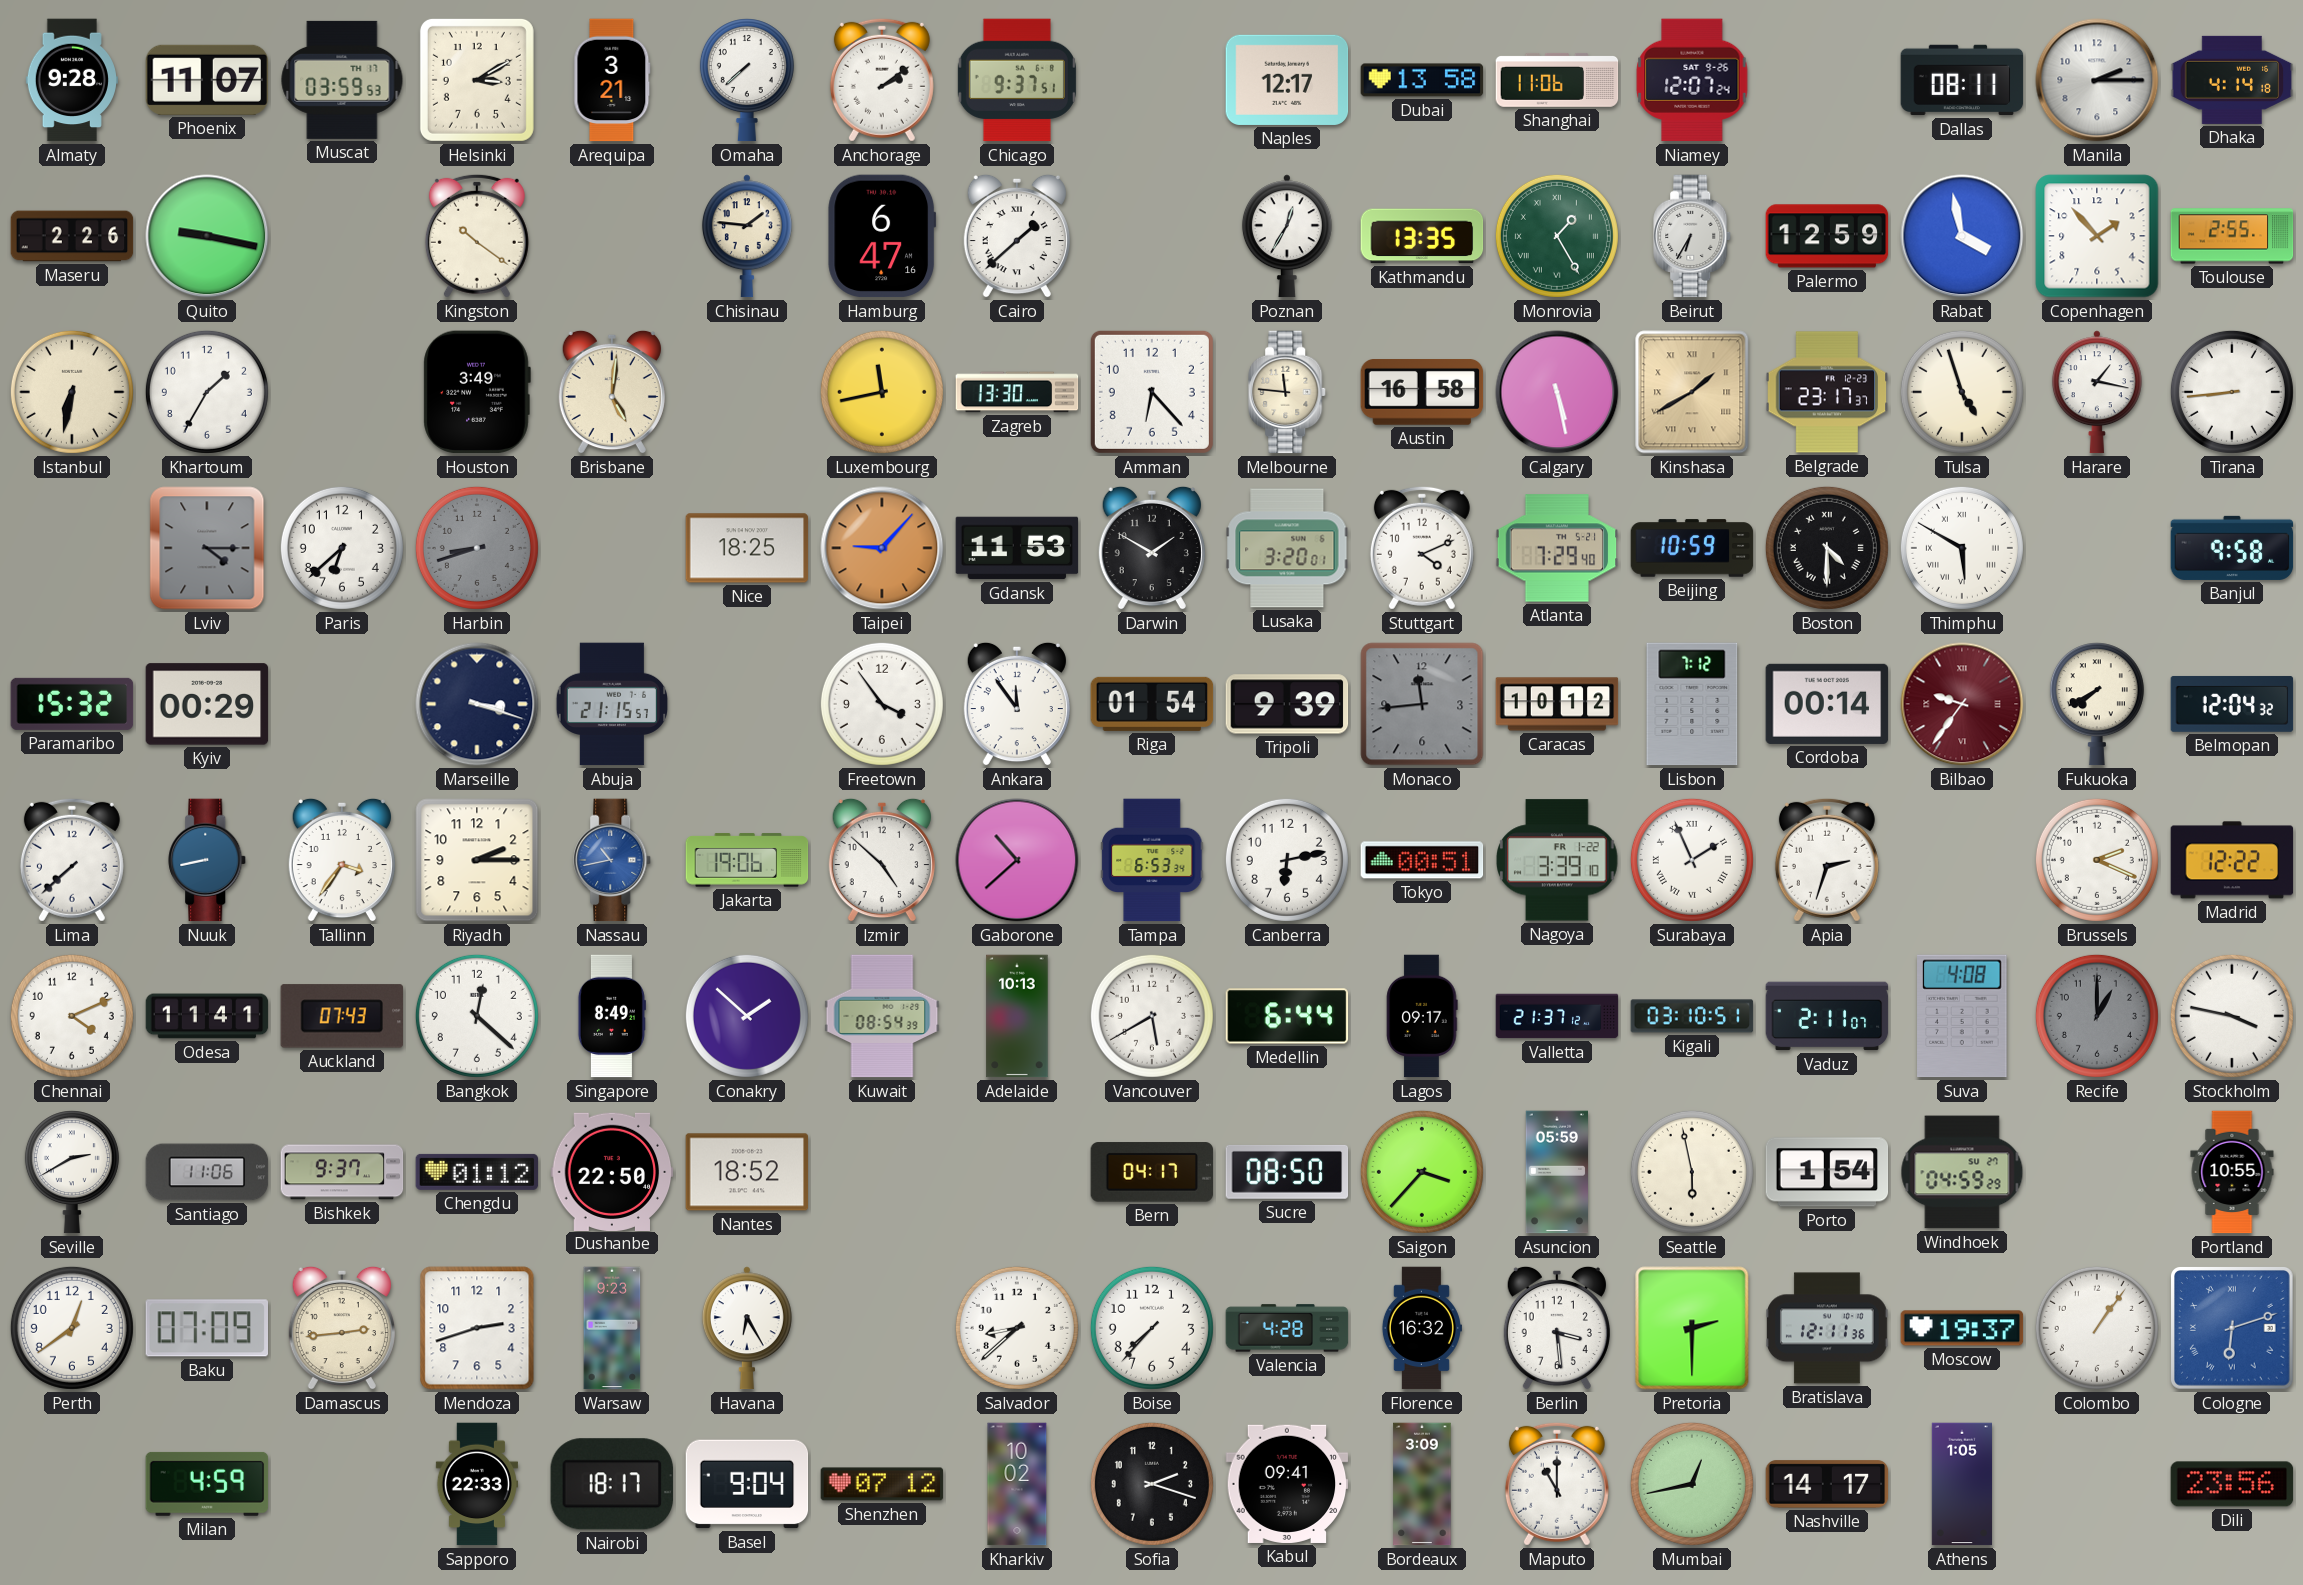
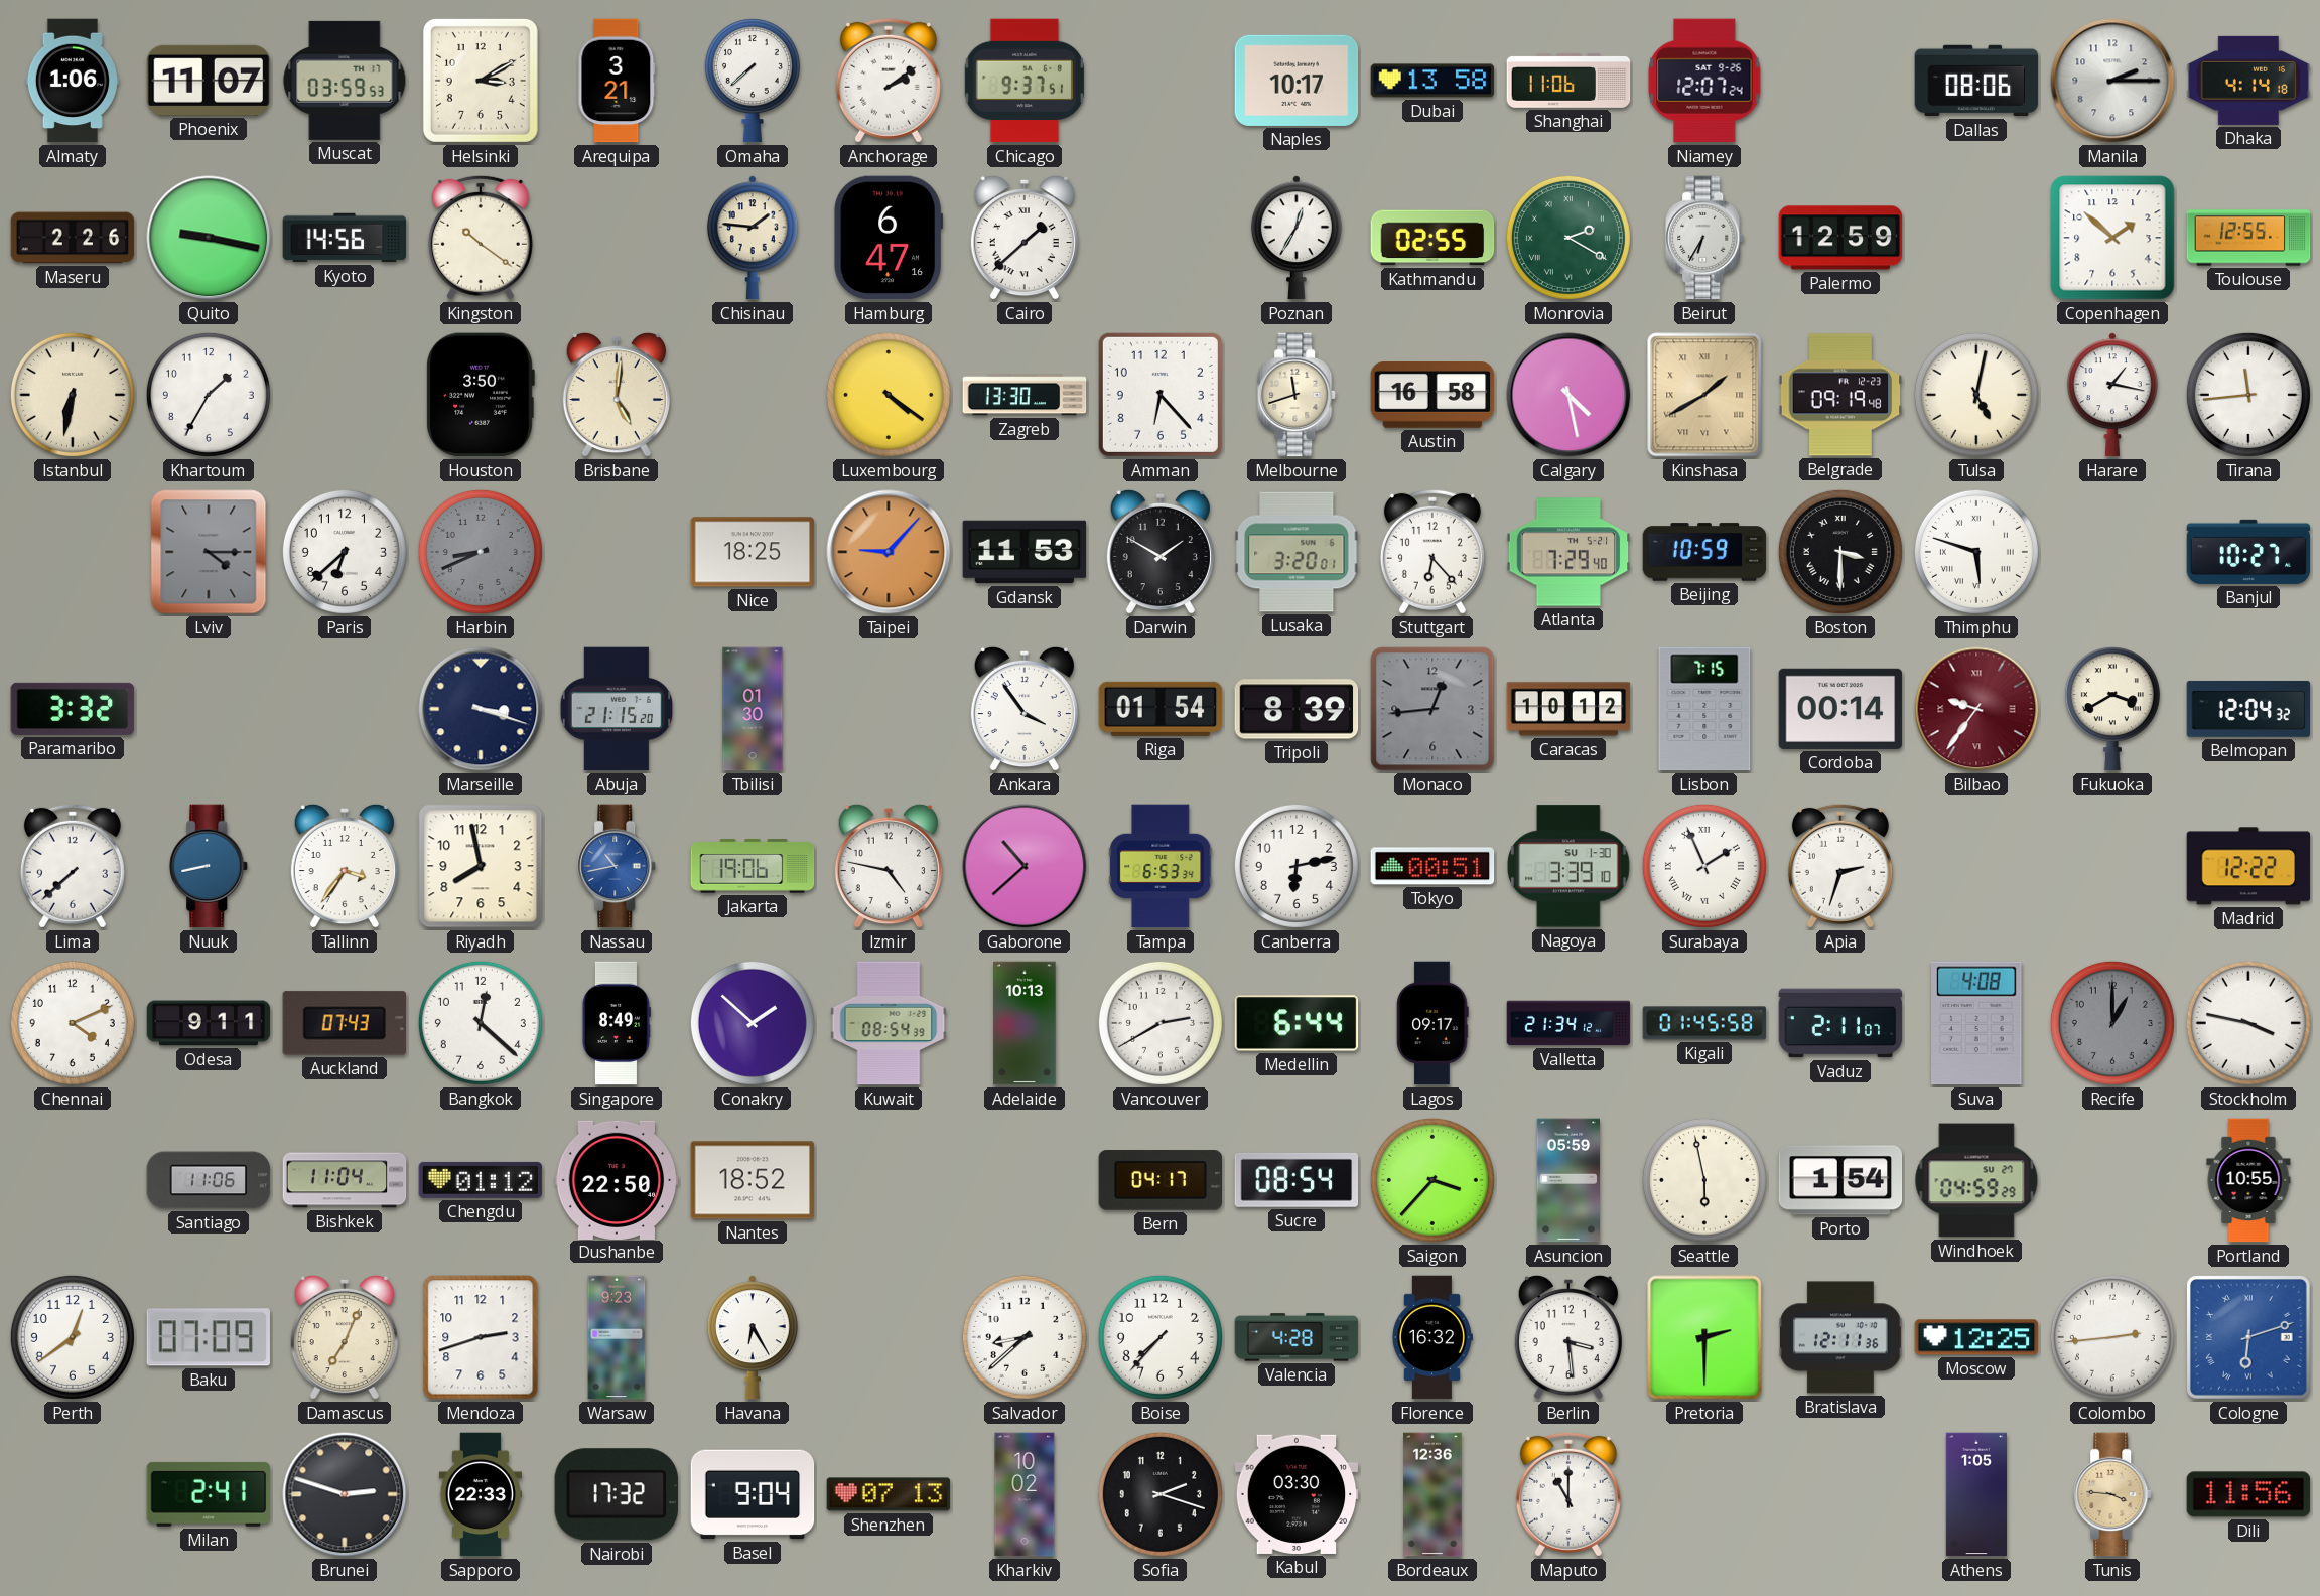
Almaty: 9:28 -> 1:06 (73, 81)
Naples: 12:17 -> 10:17 (1297, 81)
Dallas: 08:11 -> 08:06 (1976, 81)
Kyoto: none -> 14:56 (345, 238)
Kathmandu: 13:35 -> 02:55 (1432, 238)
Monrovia: 1:25 -> 2:20 (1568, 238)
Rabat: 3:58 -> none (1962, 236)
Copenhagen: 1:53 -> 1:52 (2112, 238)
Toulouse: 2:55 -> 12:55 (2248, 238)
Houston: 3:49 -> 3:50 (481, 395)
Luxembourg: 11:43 -> 4:21 (889, 395)
Melbourne: 11:46 -> 11:42 (1298, 395)
Calgary: 5:28 -> 4:28 (1568, 395)
Belgrade: 23:17 -> 09:19 (1840, 395)
Tulsa: 4:57 -> 5:02 (1976, 395)
Tirana: 8:44 -> 11:44 (2248, 395)
Harbin: 8:42 -> 8:41 (481, 552)
Stuttgart: 4:11 -> 6:23 (1432, 552)
Boston: 4:30 -> 3:30 (1840, 552)
Thimphu: 5:50 -> 5:48 (1976, 552)
Banjul: 9:58 -> 10:27 (2248, 552)
Paramaribo: 15:32 -> 3:32 (73, 709)
Kyiv: 00:29 -> none (207, 704)
Abuja: 21:15:57 -> 21:15:20 (616, 709)
Tbilisi: none -> 01:30 (753, 709)
Freetown: 3:54 -> none (882, 704)
Ankara: 11:54 -> 3:54 (1025, 709)
Tripoli: 9:39 -> 8:39 (1297, 709)
Monaco: 11:44 -> 12:44 (1432, 709)
Lisbon: 7:12 -> 7:15 (1704, 709)
Fukuoka: 7:40 -> 3:40 (2112, 709)
Riyadh: 2:15 -> 7:58 (481, 866)
Izmir: 4:52 -> 4:47 (889, 866)
Nagoya date: FR 1-22 -> SU 1-30 (1568, 866)
Brussels: 2:19 -> none (2097, 860)
Odesa: 11:41 -> 9:11 (209, 1023)
Vancouver: 5:40 -> 2:40 (1161, 1023)
Valletta: 21:37 -> 21:34 (1568, 1023)
Kigali: 03:10 -> 01:45 (1704, 1023)
Seville: 2:40 -> none (72, 1172)
Bishkek: 9:37 -> 11:04 (345, 1180)
Sucre: 08:50 -> 08:54 (1297, 1180)
Damascus: 2:44 -> 7:04 (345, 1337)
Moscow: 19:37 -> 12:25 (1976, 1337)
Colombo: 1:06 -> 2:44 (2112, 1337)
Milan: 4:59 -> 2:41 (209, 1494)
Brunei: none -> 2:48 (345, 1494)
Nairobi: 18:17 -> 17:32 (617, 1494)
Shenzhen: 07:12 -> 07:13 (889, 1494)
Kabul: 09:41 -> 03:30 (1297, 1494)
Bordeaux: 3:09 -> 12:36 (1432, 1494)
Mumbai: 12:43 -> none (1692, 1484)
Nashville: 14:17 -> none (1827, 1484)
Tunis: none -> 3:46 (2113, 1494)
Dili: 23:56 -> 11:56 (2248, 1494)
